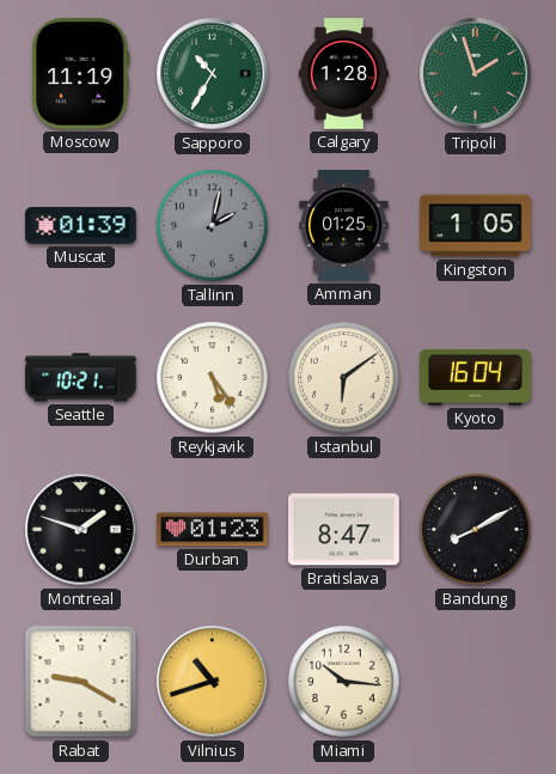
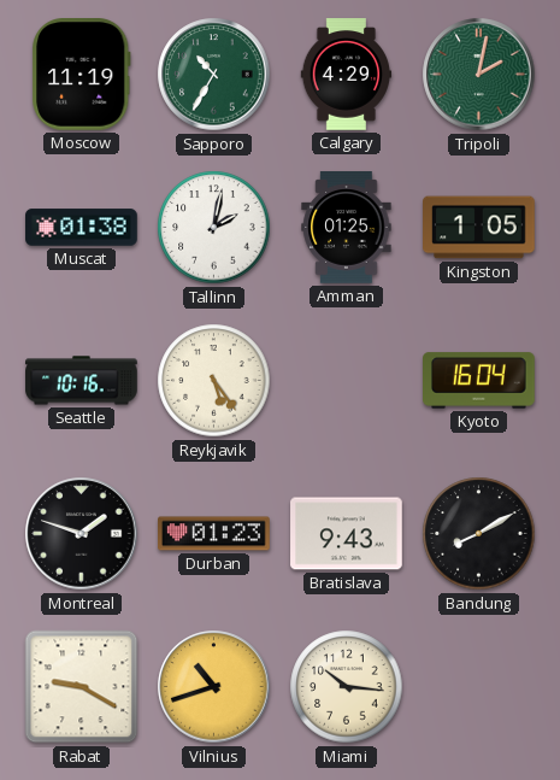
Calgary: 1:28 -> 4:29 (347, 75)
Tripoli: 1:57 -> 2:02 (479, 75)
Muscat: 01:39 -> 01:38 (82, 228)
Tallinn dial: grey -> white (214, 228)
Seattle: 10:21 -> 10:16 (82, 381)
Istanbul: 6:09 -> none (344, 378)
Bratislava: 8:47 -> 9:43 (347, 534)
